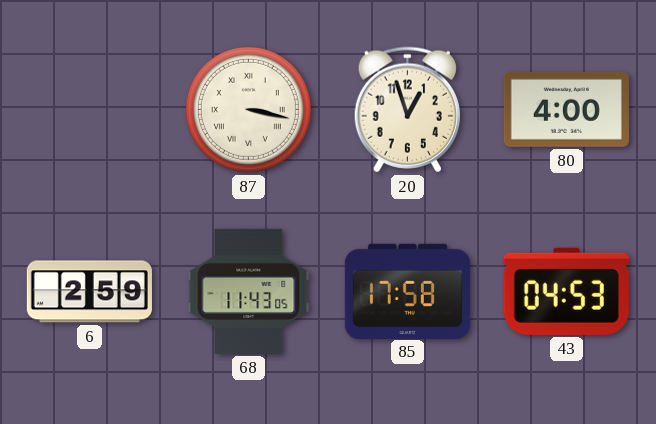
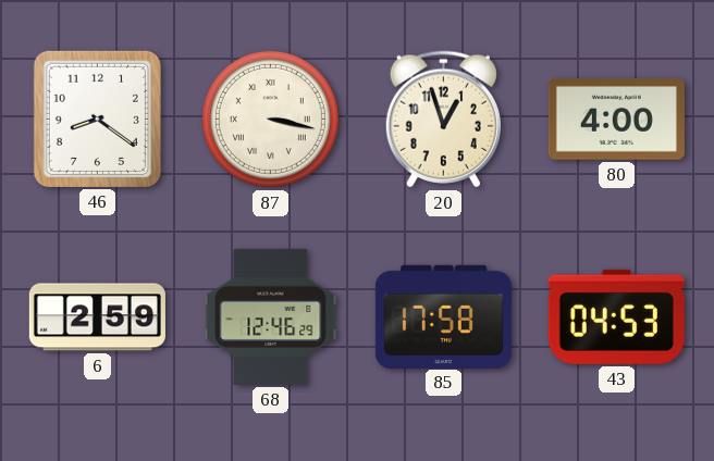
46: none -> 8:21 (97, 119)
68: 11:43 -> 12:46 (271, 316)
